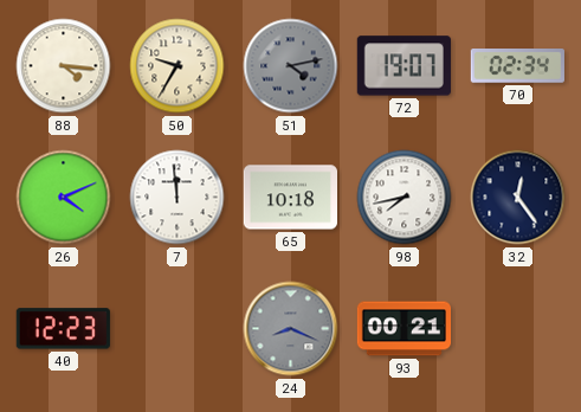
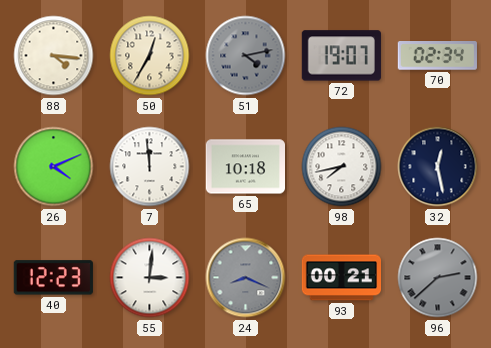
50: 9:35 -> 12:35 (150, 56)
32: 12:24 -> 12:28 (438, 167)
55: none -> 3:01 (150, 278)
96: none -> 2:38 (438, 278)
